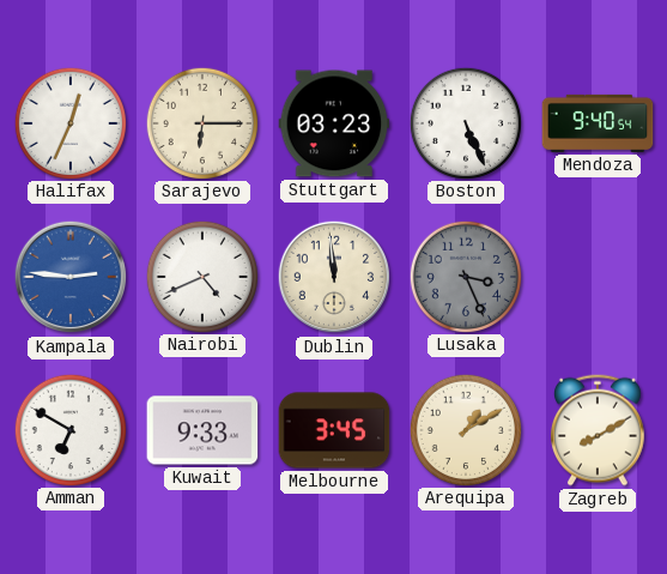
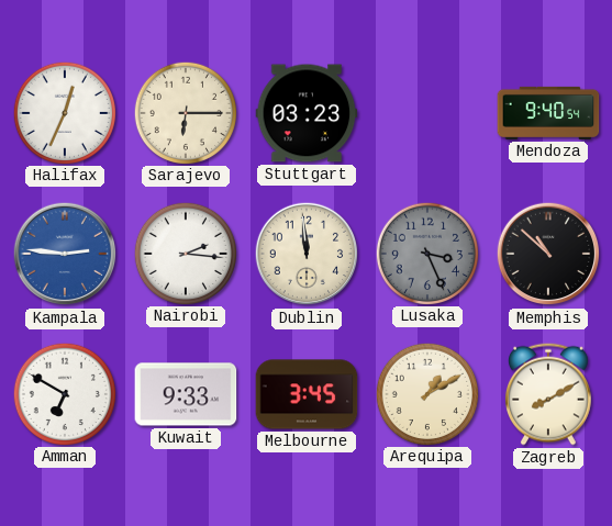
Boston: 5:26 -> none (465, 122)
Nairobi: 4:41 -> 2:16 (185, 253)
Memphis: none -> 10:52 (548, 254)
